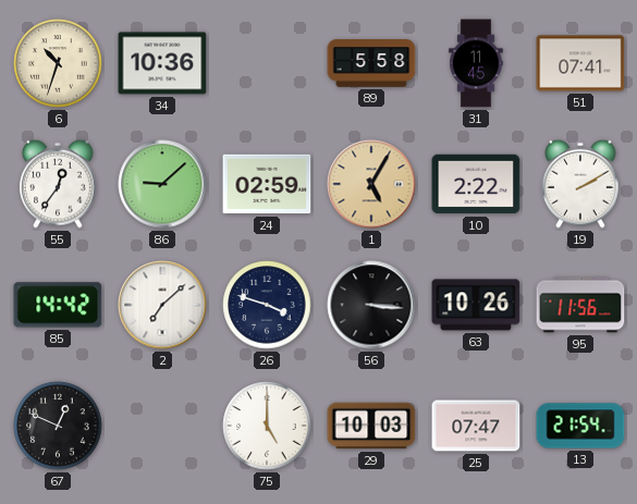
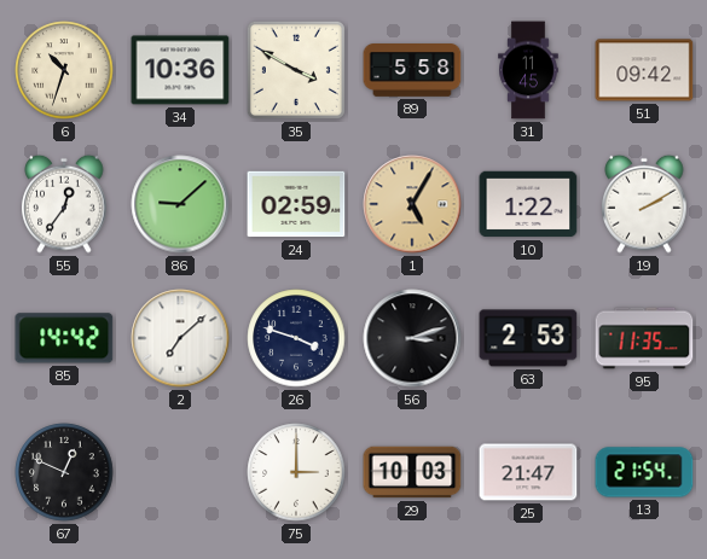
35: none -> 3:50 (296, 70)
51: 07:41 -> 09:42 (644, 70)
10: 2:22 -> 1:22 (528, 204)
56: 3:16 -> 3:12 (412, 338)
63: 10:26 -> 2:53 (528, 338)
95: 11:56 -> 11:35 (644, 338)
75: 5:00 -> 3:00 (296, 472)
25: 07:47 -> 21:47 (528, 472)
